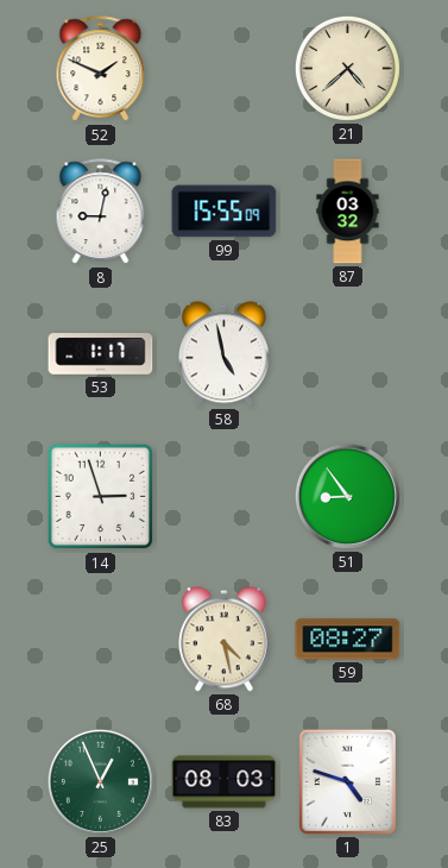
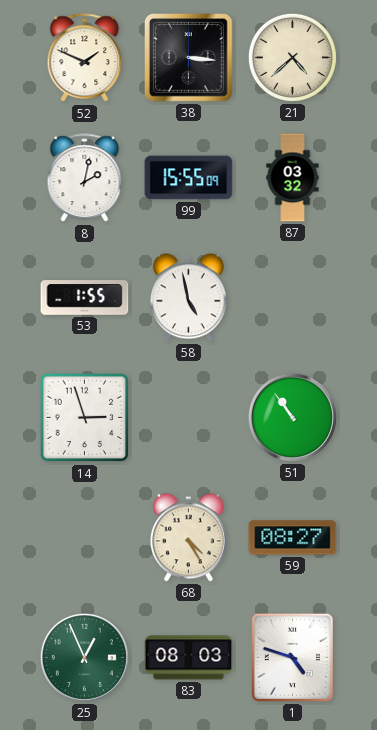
38: none -> 3:16 (189, 58)
8: 9:02 -> 2:02 (85, 178)
53: 1:17 -> 1:55 (85, 298)
51: 8:54 -> 10:54 (292, 417)
68: 4:28 -> 4:25 (188, 538)
